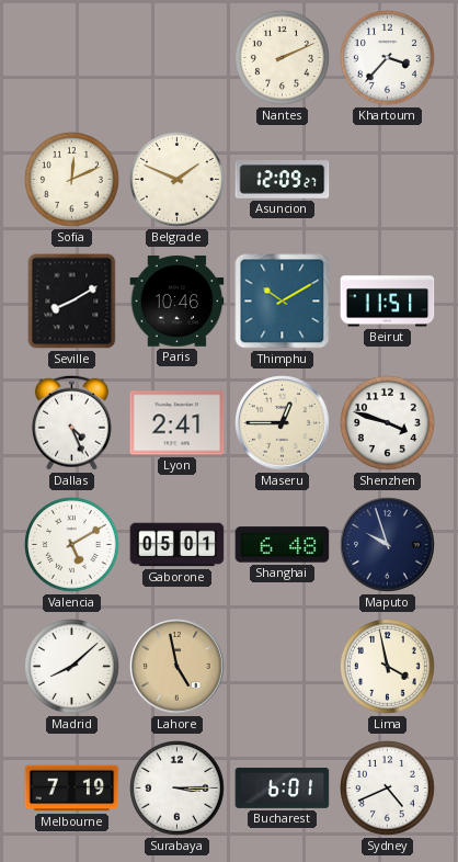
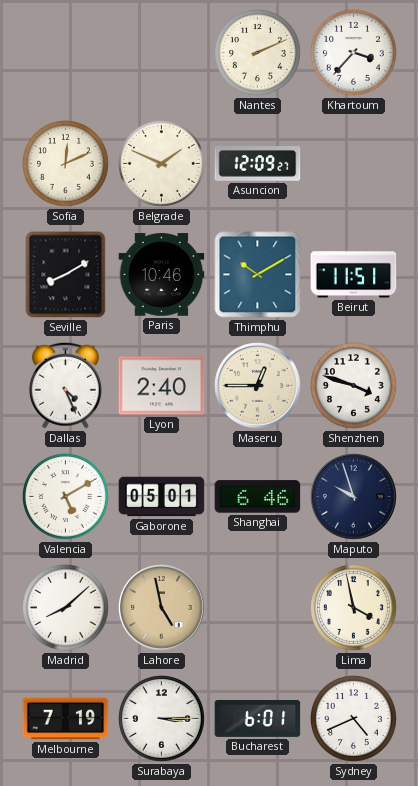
Lyon: 2:41 -> 2:40 (162, 386)
Shanghai: 6:48 -> 6:46 (258, 497)
